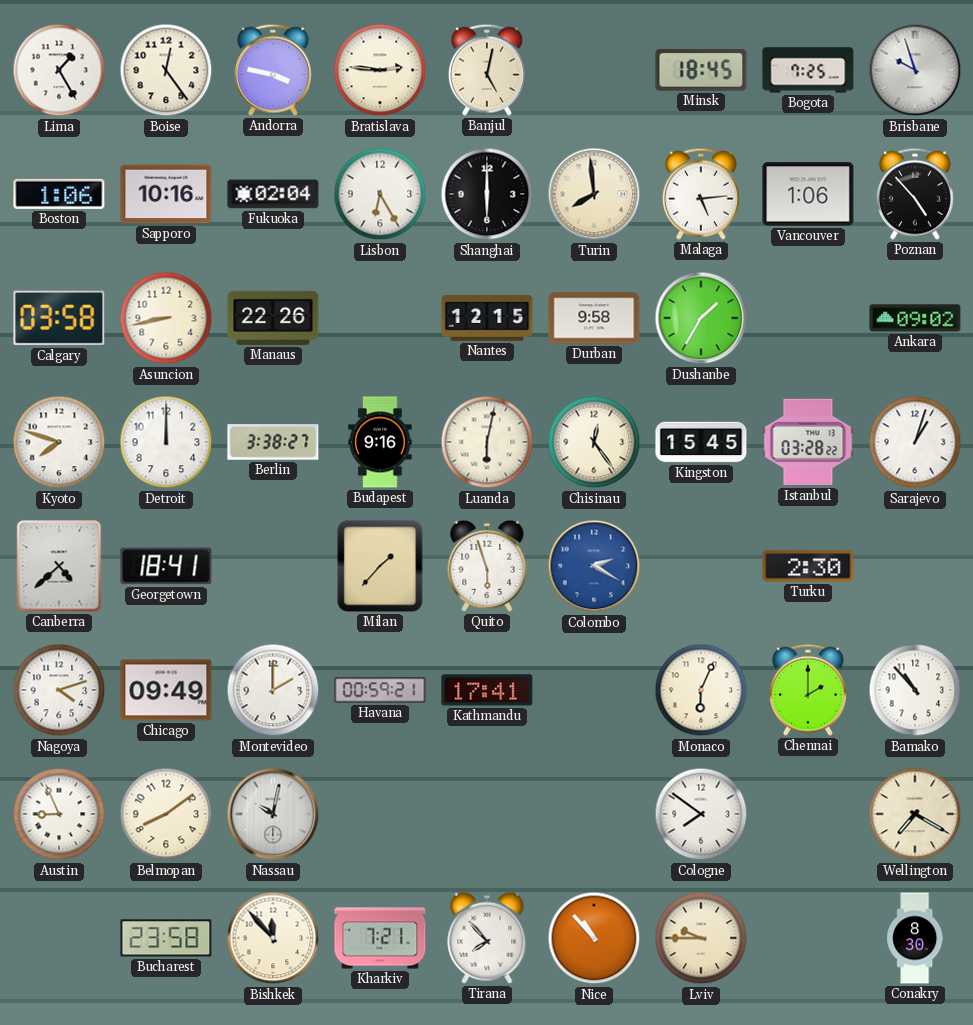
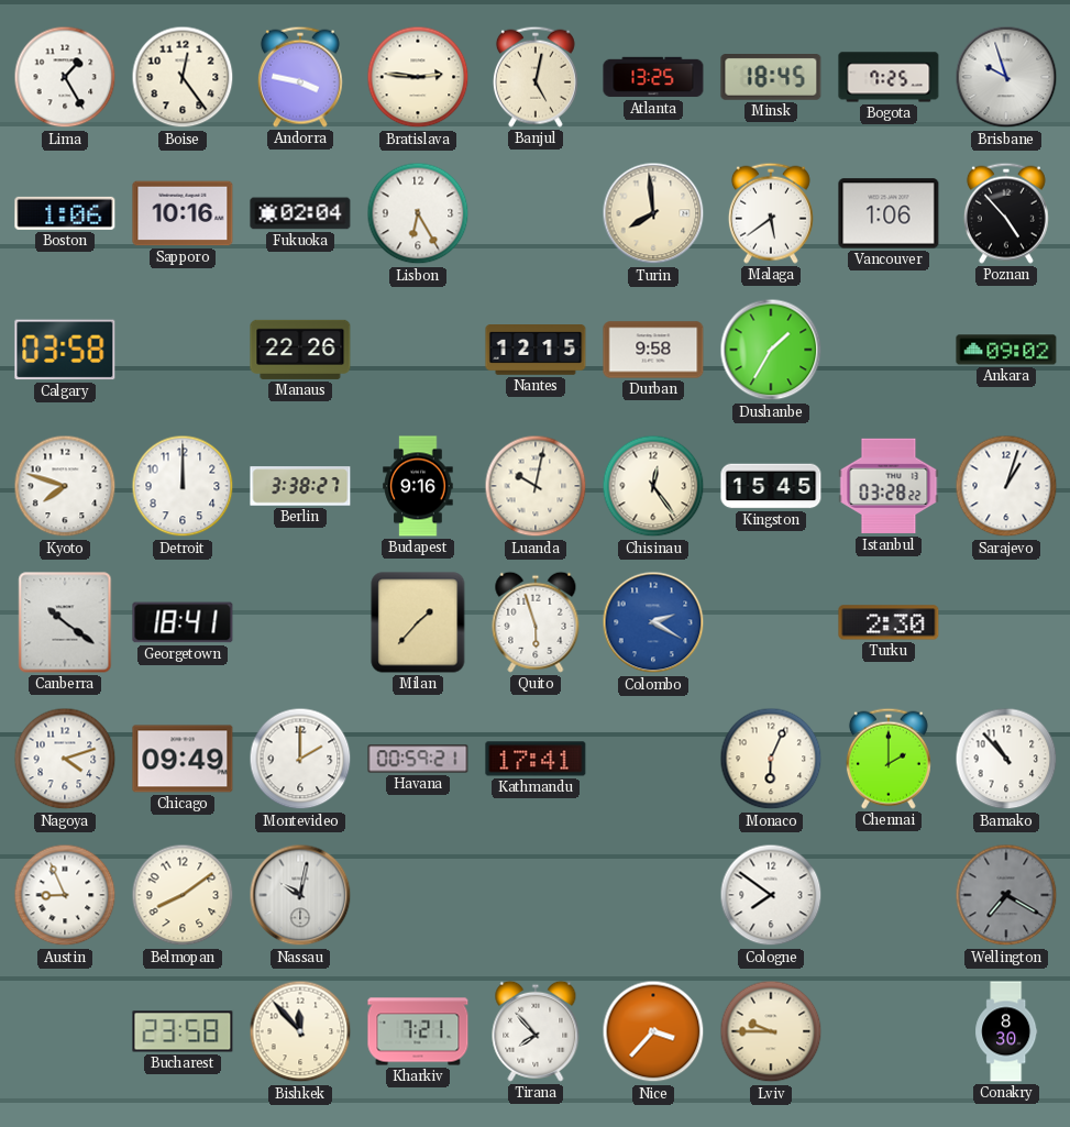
Atlanta: none -> 13:25 (653, 77)
Shanghai: 6:00 -> none (487, 194)
Malaga: 5:14 -> 5:39 (771, 213)
Asuncion: 8:43 -> none (166, 318)
Luanda: 6:02 -> 10:02 (536, 486)
Canberra: 4:38 -> 10:21 (65, 622)
Wellington dial: cream -> grey (1006, 895)
Nice: 10:53 -> 3:37 (653, 1031)
